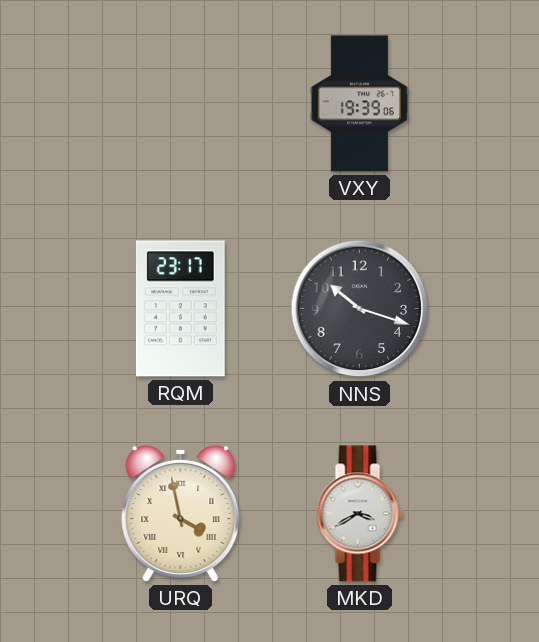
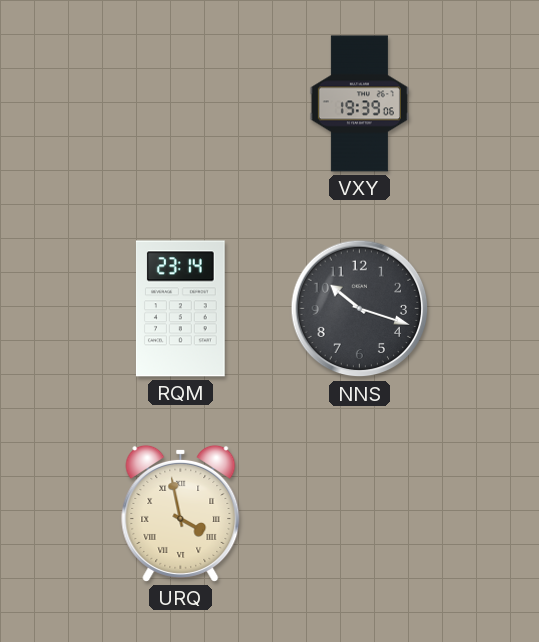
RQM: 23:17 -> 23:14 (180, 309)
MKD: 3:40 -> none (360, 514)
